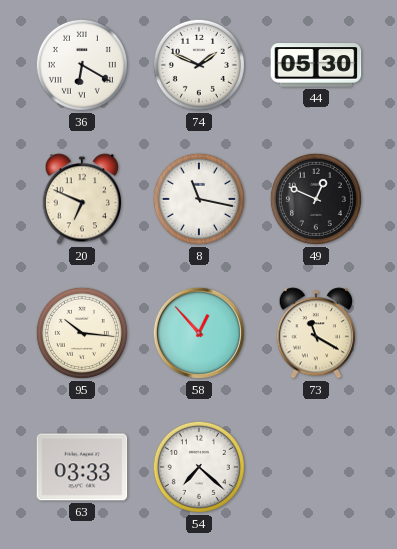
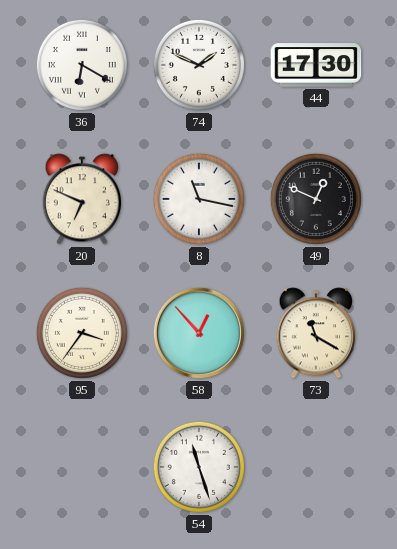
44: 05:30 -> 17:30 (316, 65)
95: 10:16 -> 3:36 (82, 333)
63: 03:33 -> none (82, 467)
54: 7:22 -> 11:27 (199, 467)
